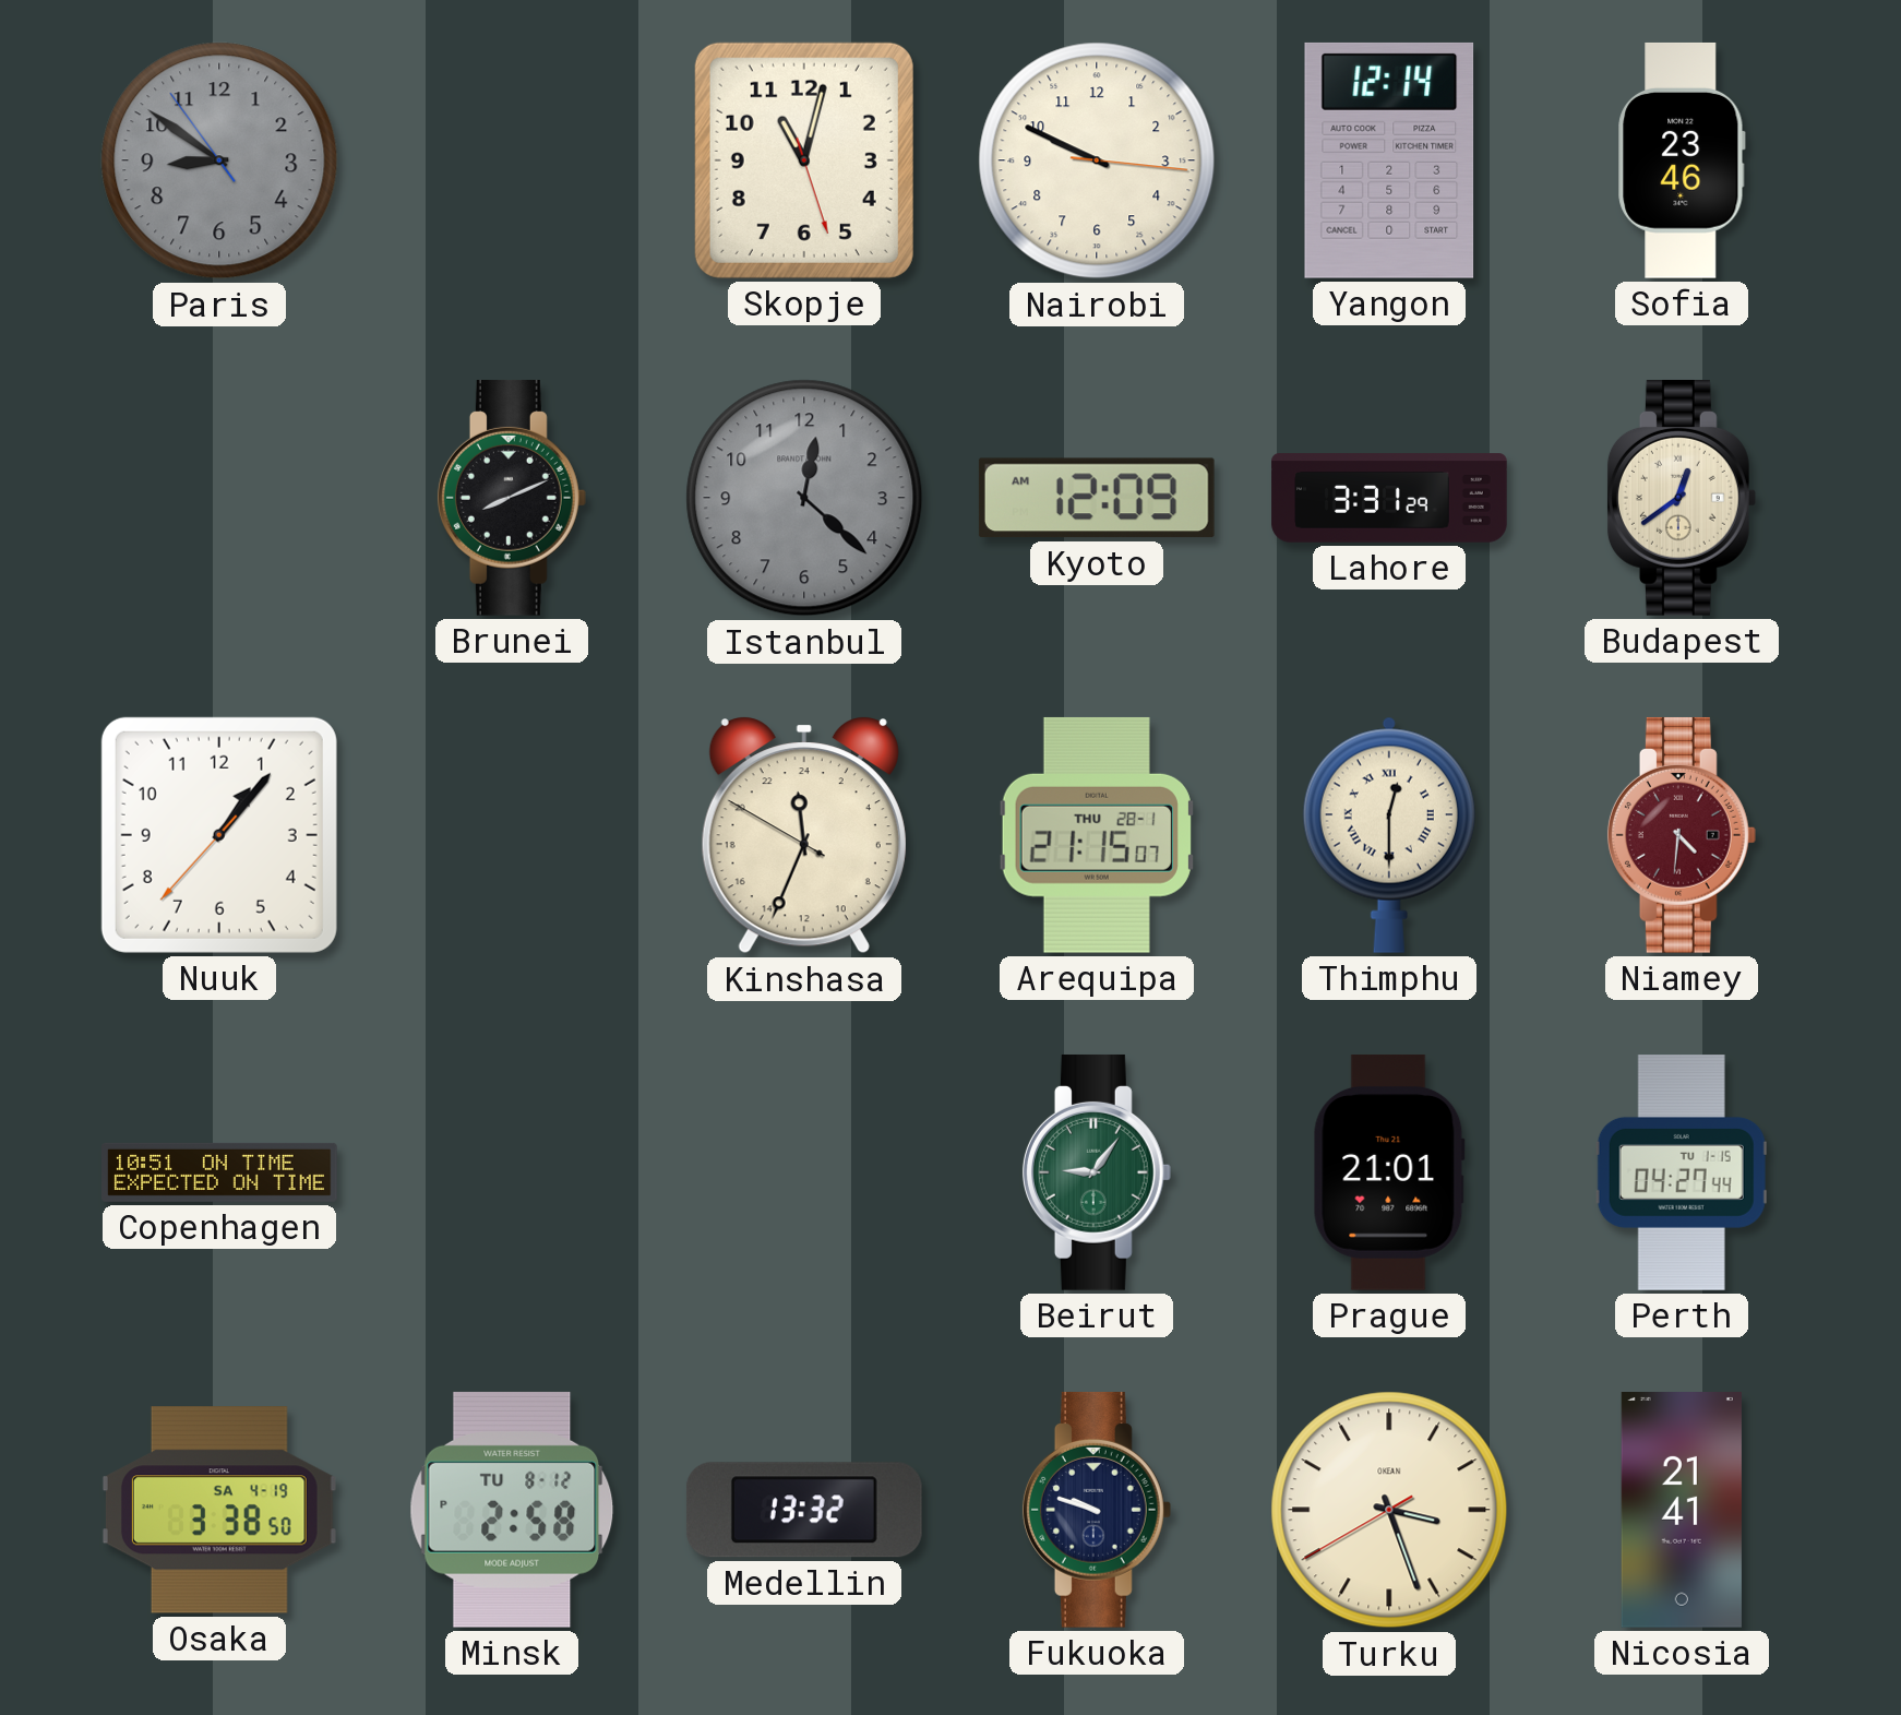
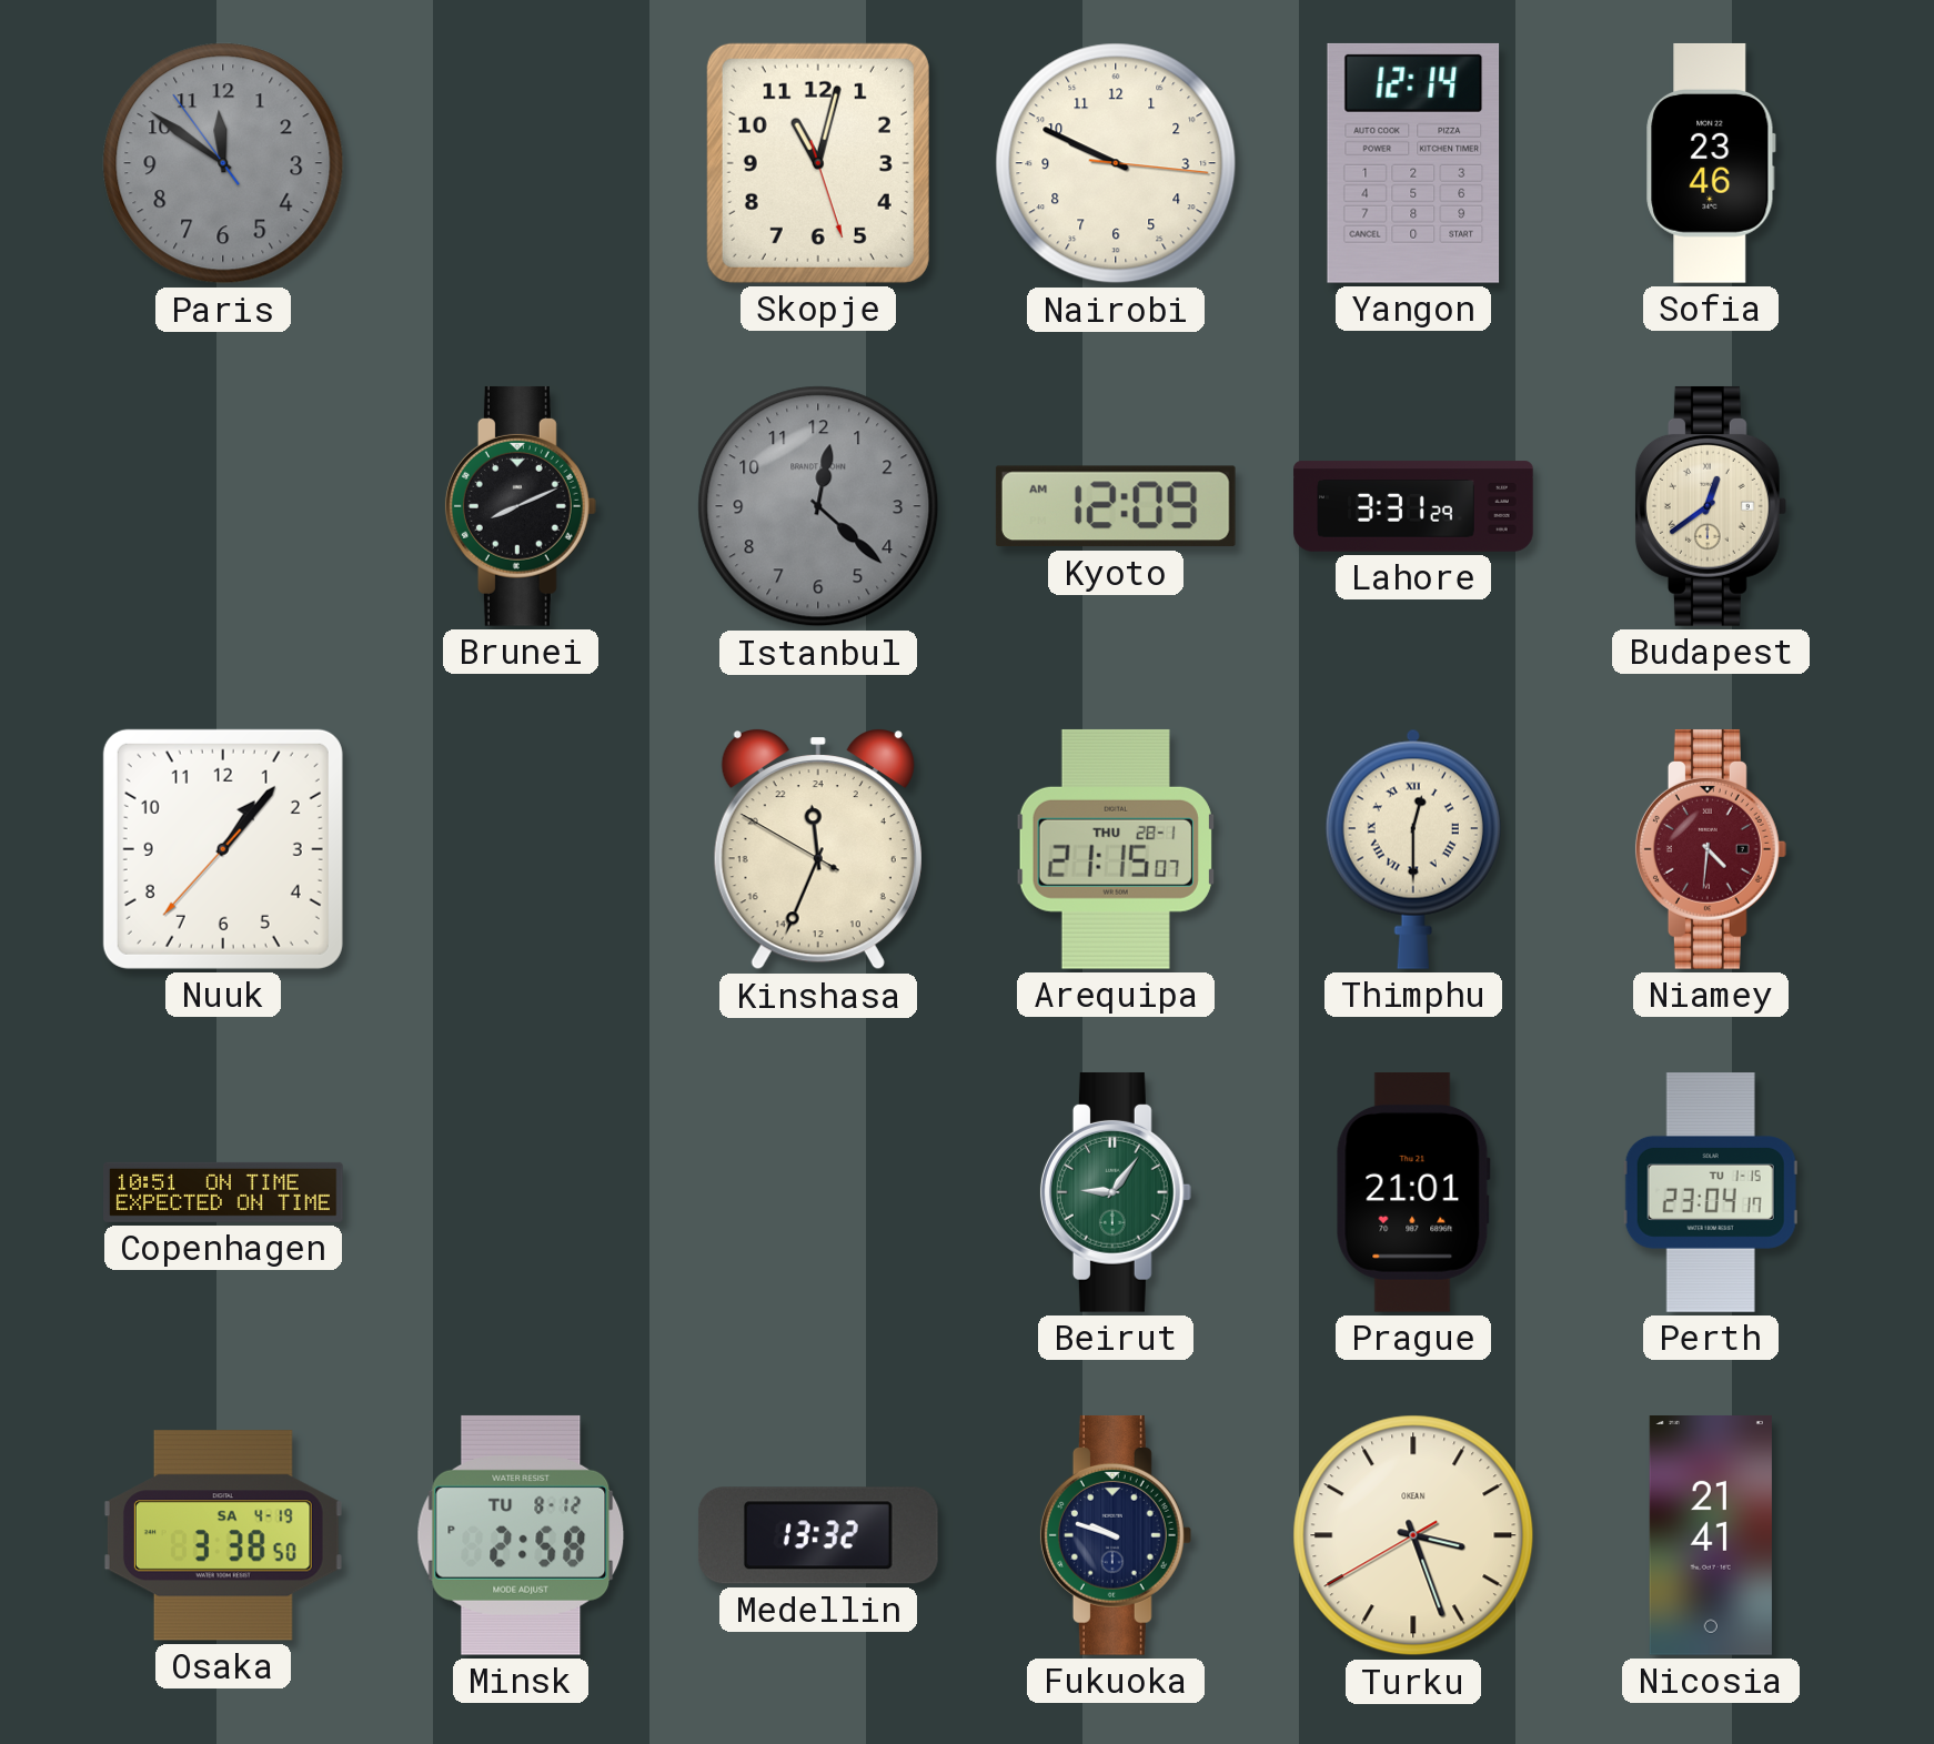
Paris: 8:50 -> 11:50 (223, 163)
Perth: 04:27 -> 23:04 (1711, 1192)
